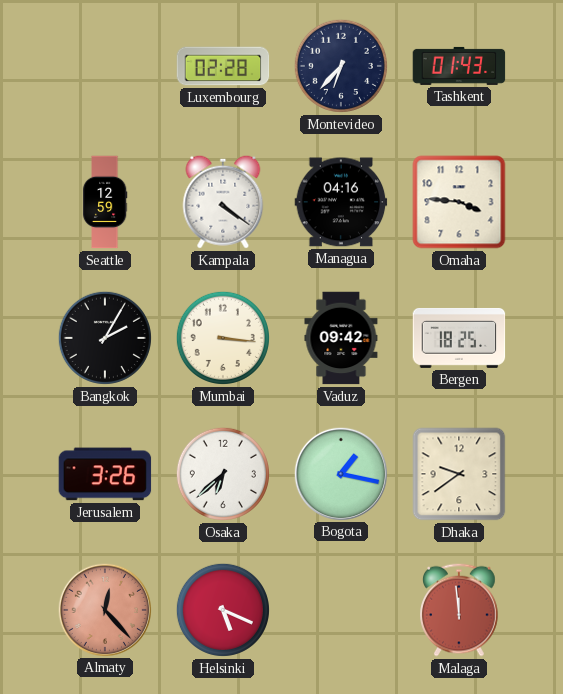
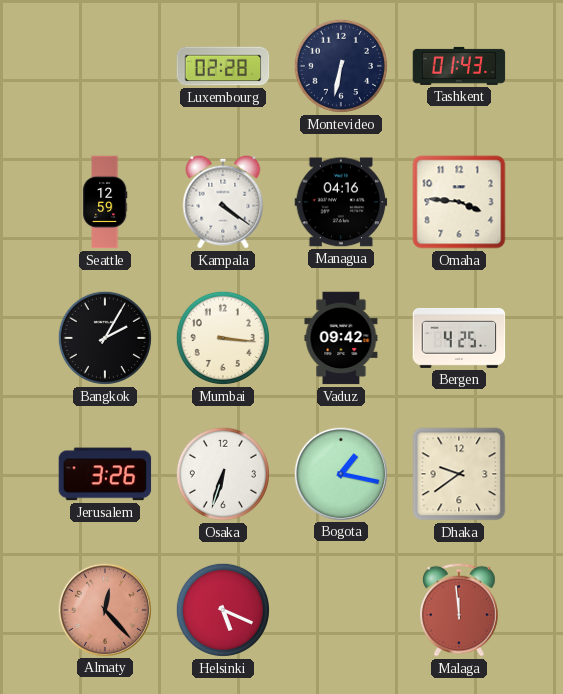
Montevideo: 6:37 -> 6:32 (341, 66)
Bergen: 18:25 -> 4:25 (459, 338)
Osaka: 6:38 -> 6:33 (223, 474)
